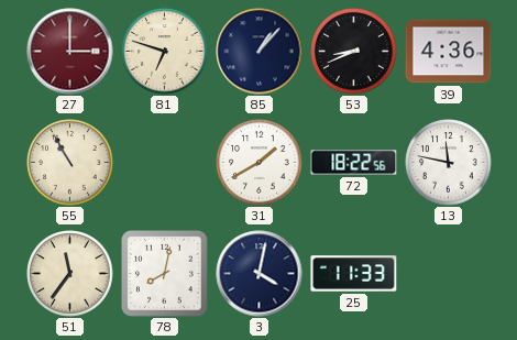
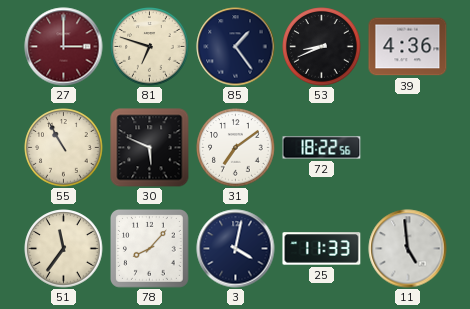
85: 1:07 -> 1:24 (236, 47)
30: none -> 5:49 (150, 148)
31: 1:40 -> 7:09 (236, 148)
13: 11:47 -> none (449, 163)
78: 8:02 -> 8:07 (150, 249)
11: none -> 4:59 (408, 249)
